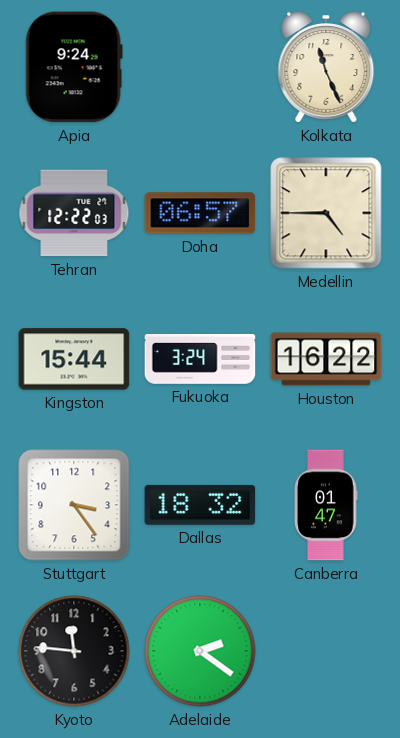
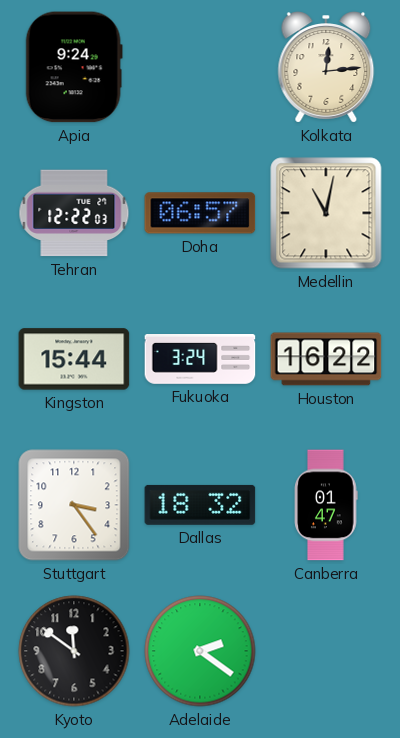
Kolkata: 11:26 -> 12:14 (326, 67)
Medellin: 4:45 -> 11:02 (326, 213)
Kyoto: 11:46 -> 11:51 (74, 651)
